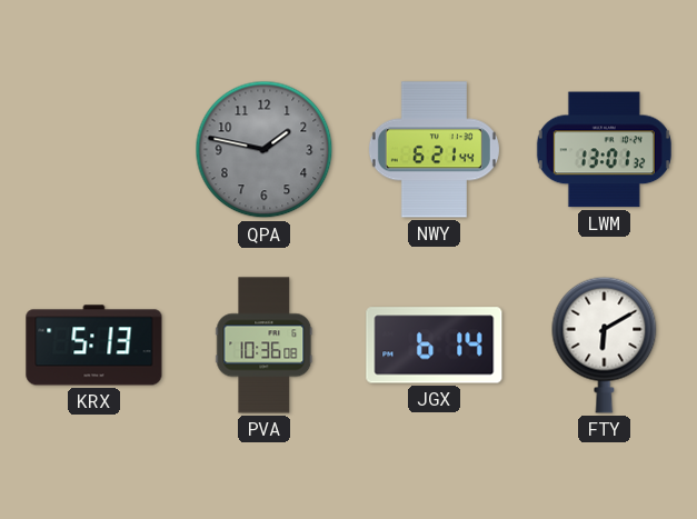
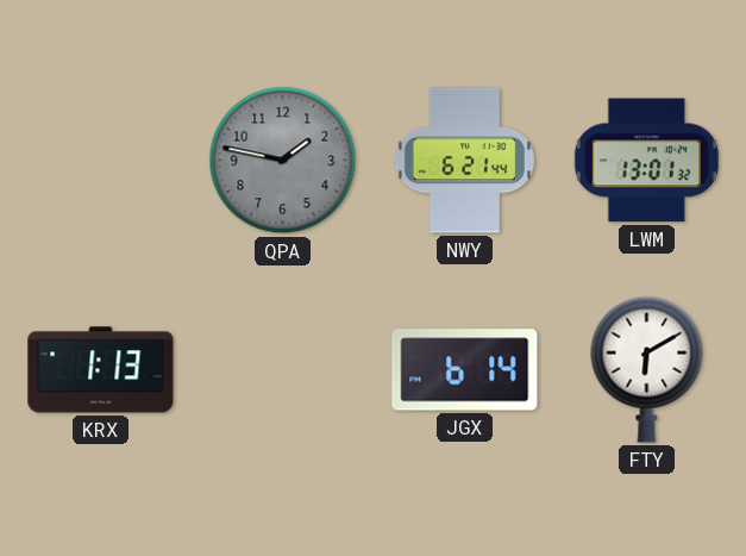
KRX: 5:13 -> 1:13 (101, 370)
PVA: 10:36 -> none (265, 346)
